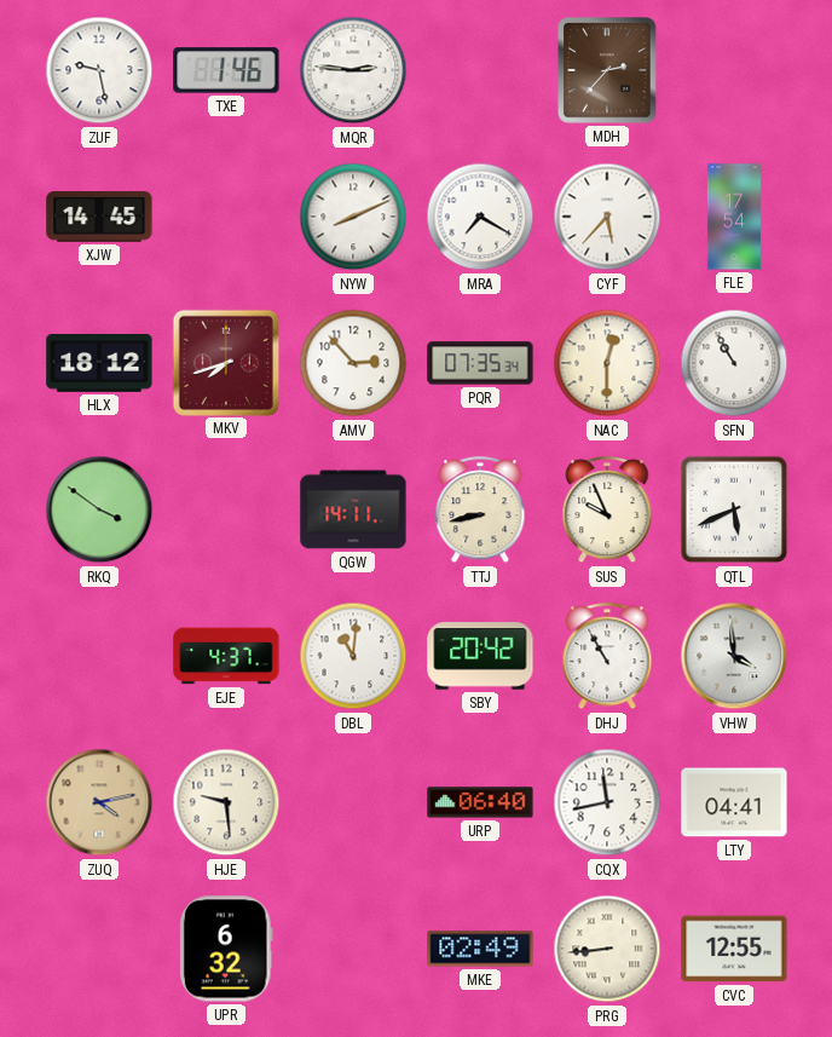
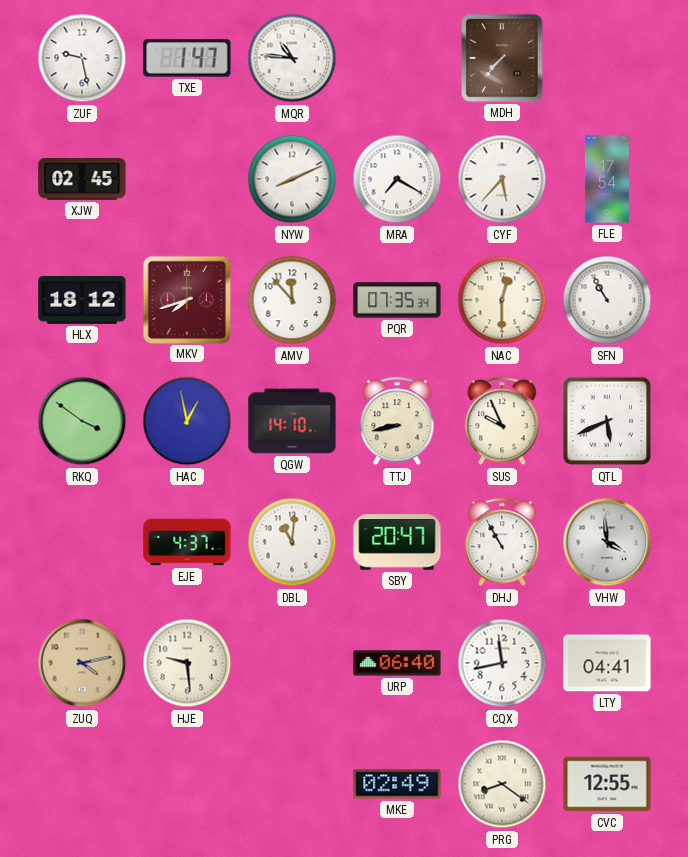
TXE: 1:46 -> 1:47 (187, 58)
MQR: 2:46 -> 10:46 (292, 58)
MDH: 2:37 -> 7:37 (502, 58)
XJW: 14:45 -> 02:45 (82, 179)
AMV: 2:53 -> 11:53 (292, 300)
HAC: none -> 12:58 (187, 421)
QGW: 14:11 -> 14:10 (292, 421)
SBY: 20:42 -> 20:47 (397, 542)
UPR: 6:32 -> none (226, 949)
PRG: 8:44 -> 8:21 (502, 784)
